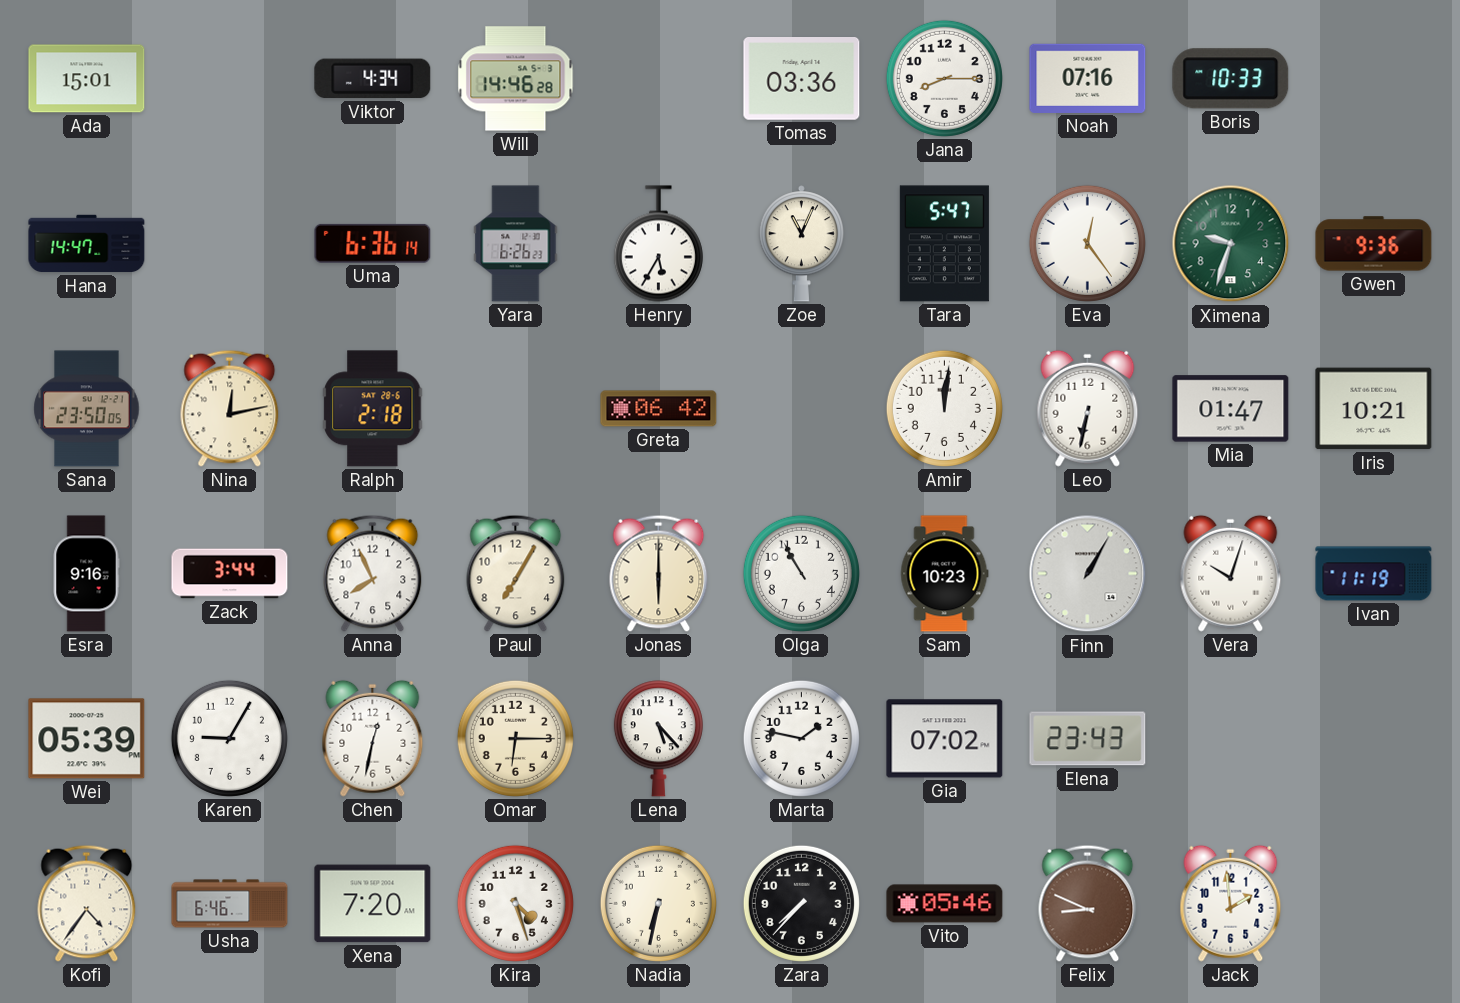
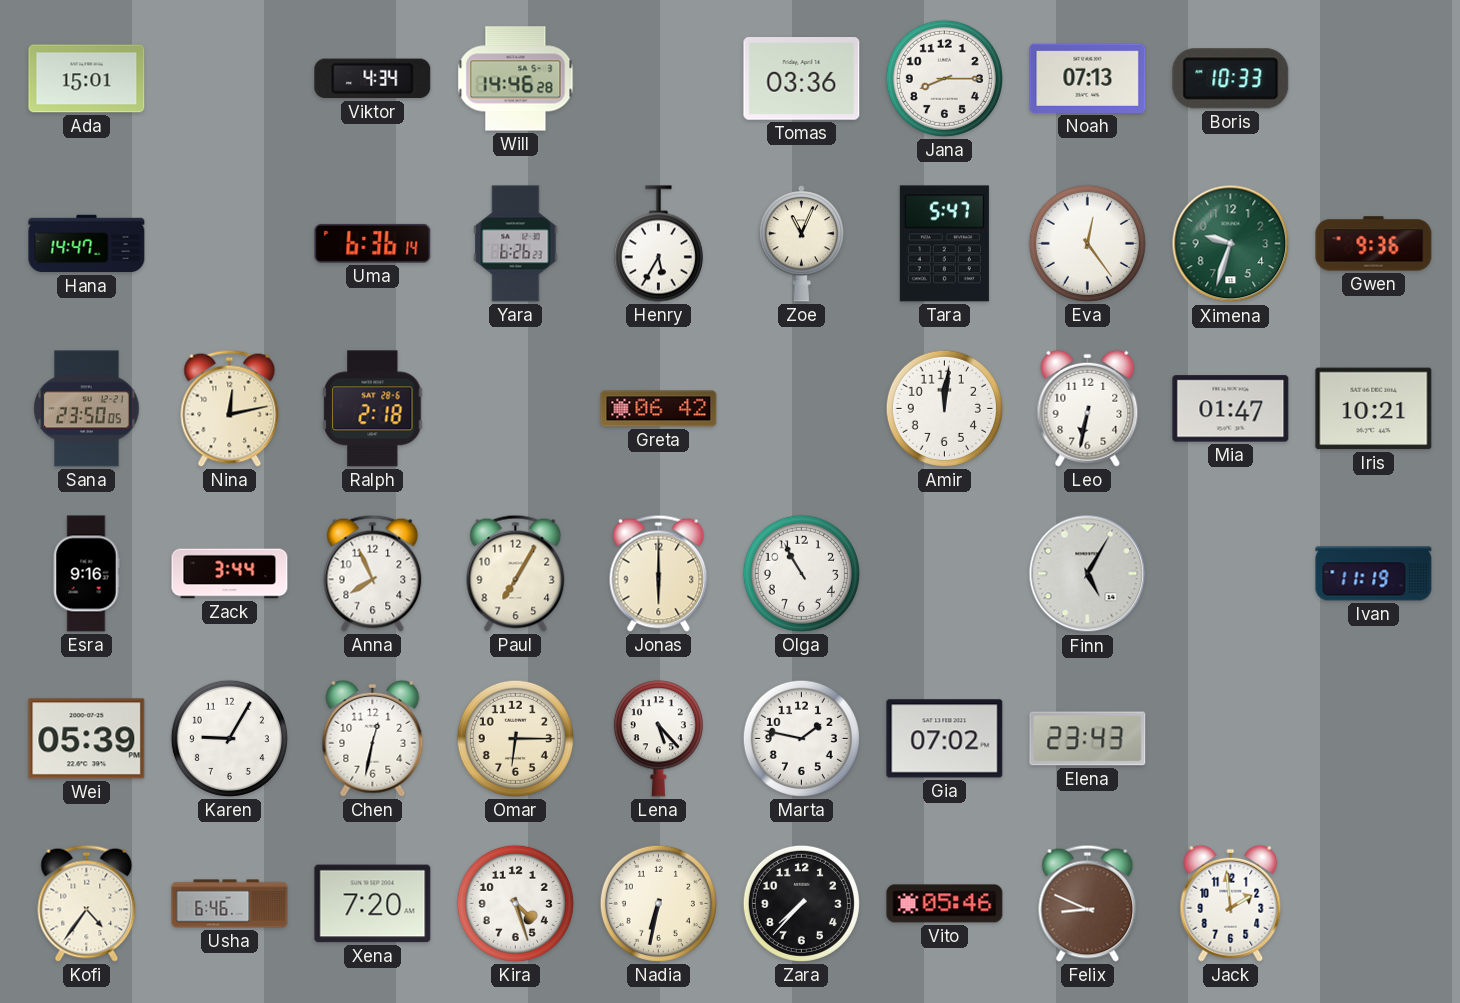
Noah: 07:16 -> 07:13 (1088, 78)
Sam: 10:23 -> none (945, 574)
Finn: 1:05 -> 5:05 (1088, 574)
Vera: 10:03 -> none (1231, 573)
